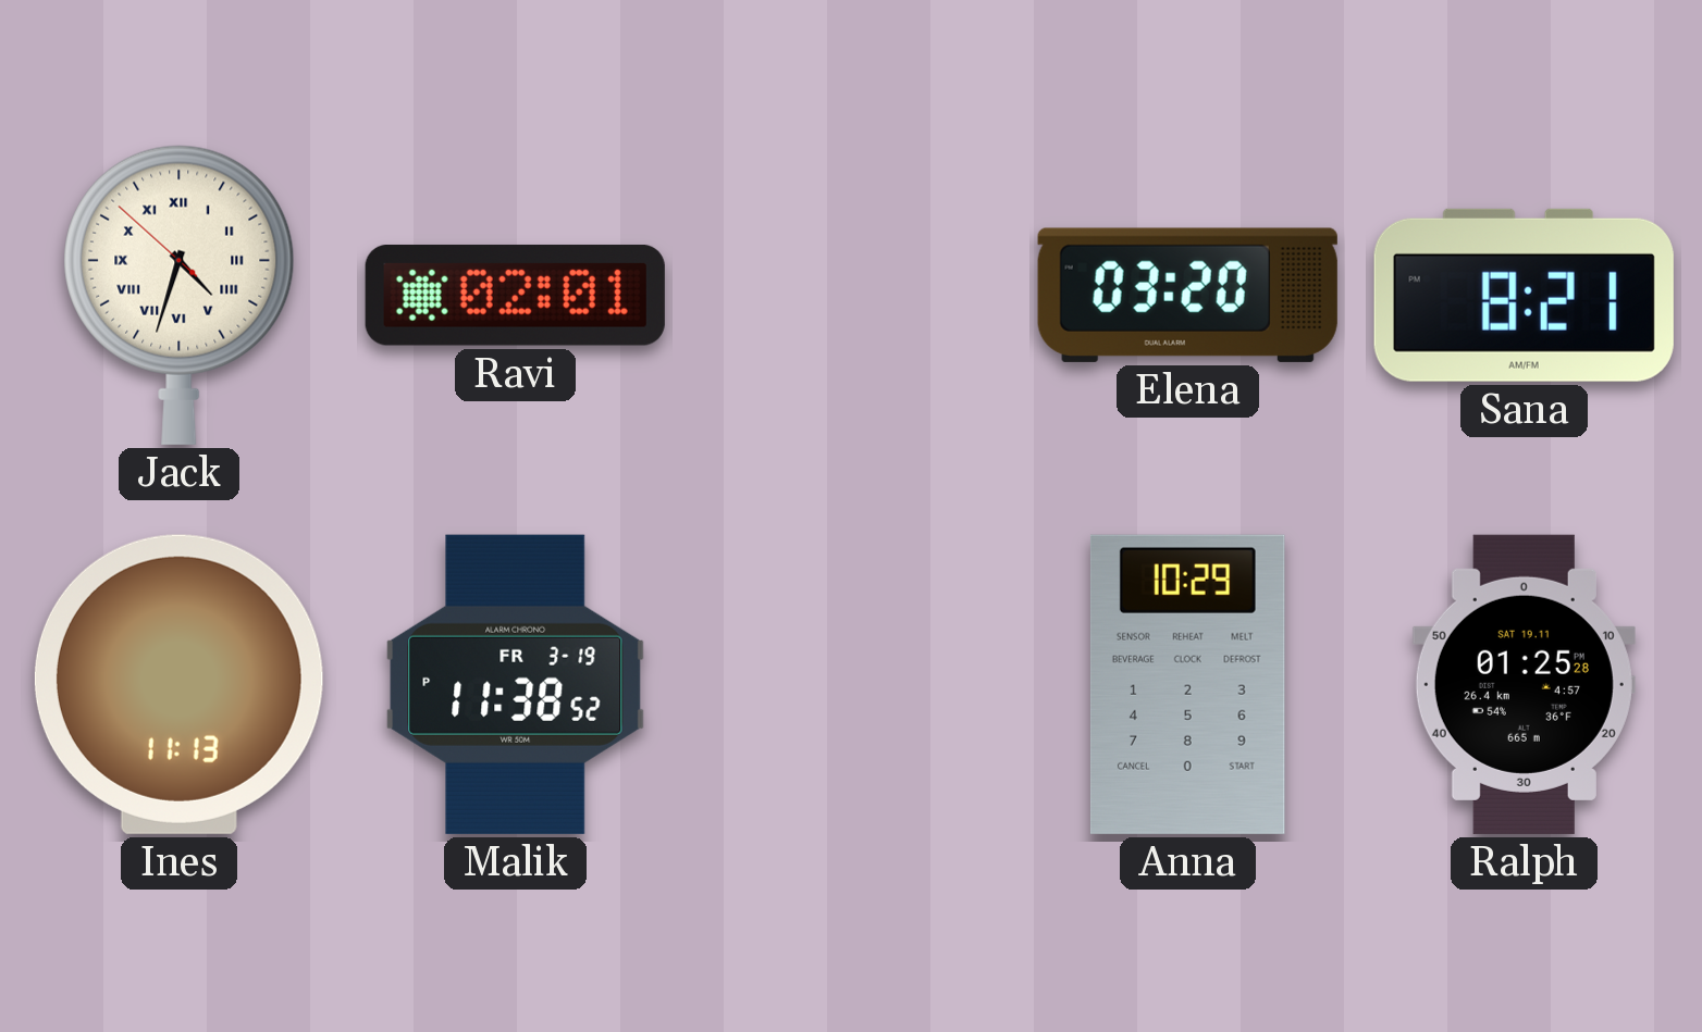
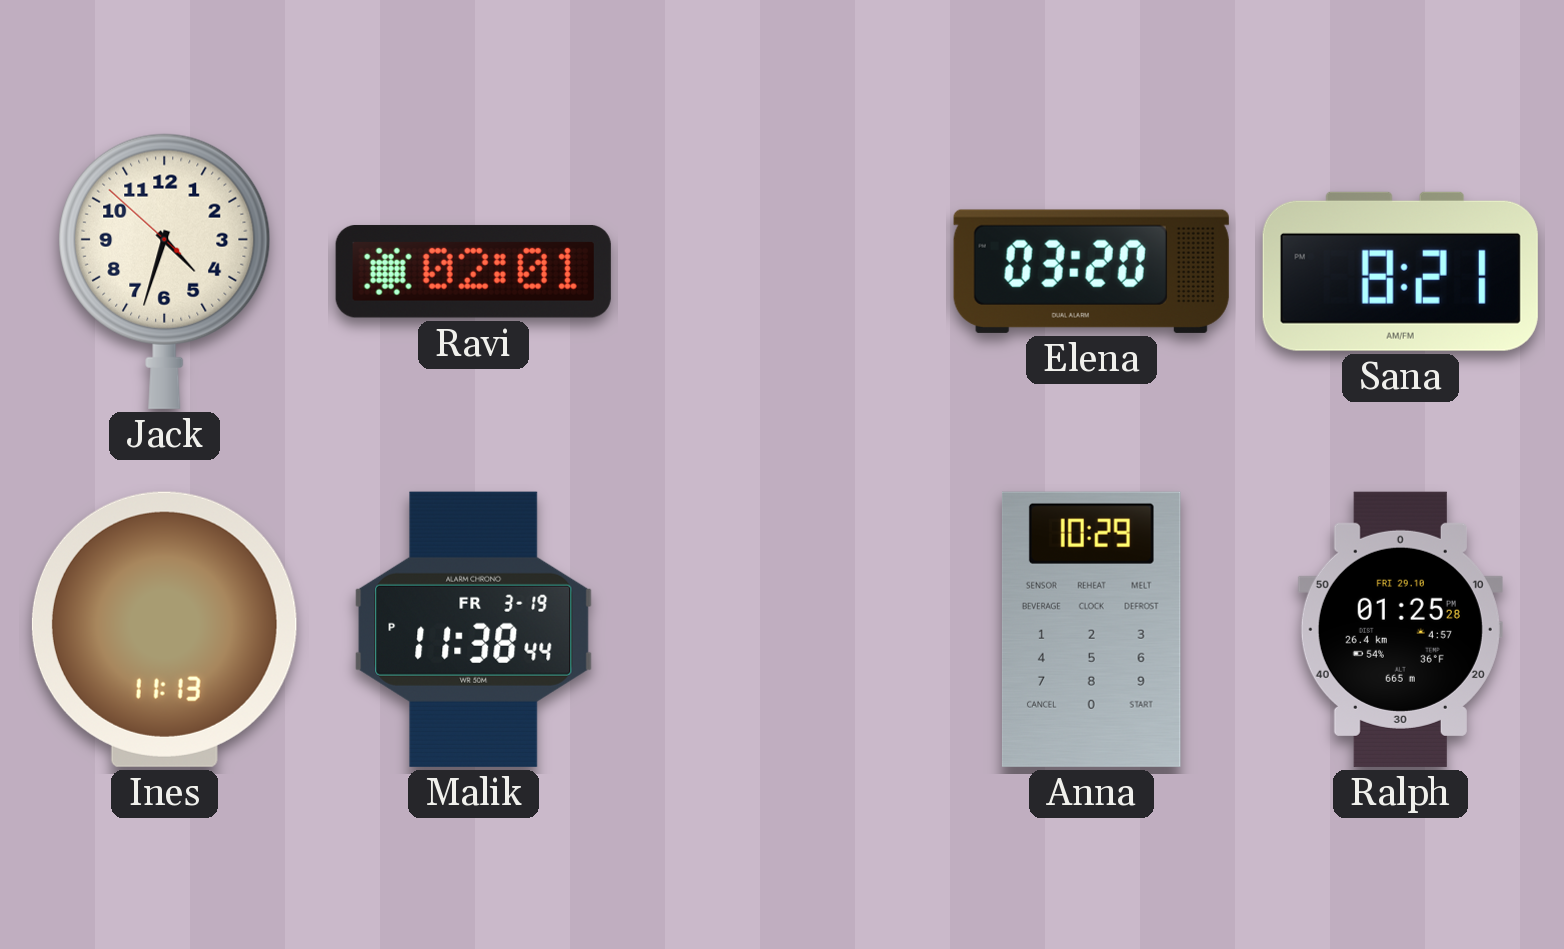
Jack numerals: Roman -> Arabic (165, 271)
Malik: 11:38:52 PM -> 11:38:44 PM (474, 629)
Ralph date: SAT 19.11 -> FRI 29.10 (1400, 629)
